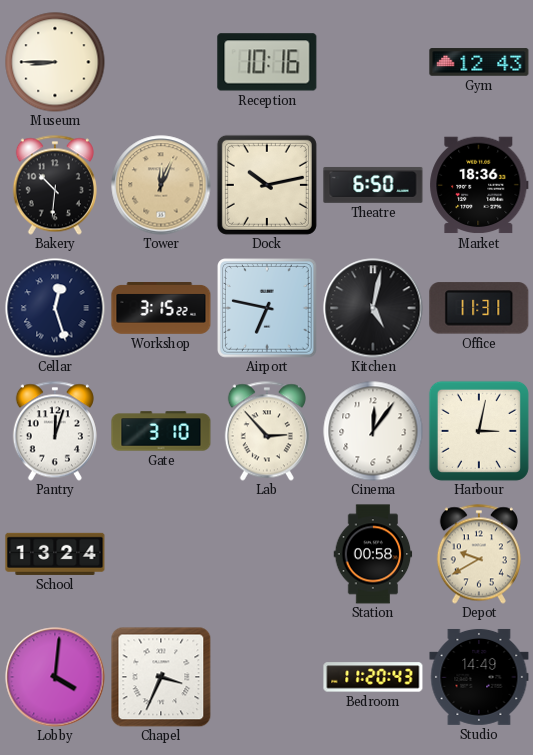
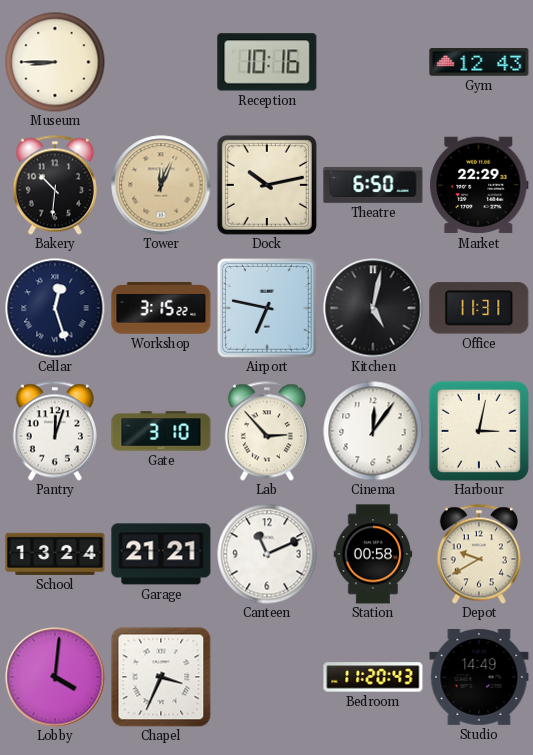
Market: 18:36 -> 22:29 (479, 185)
Garage: none -> 21:21 (161, 554)
Canteen: none -> 11:11 (267, 554)
